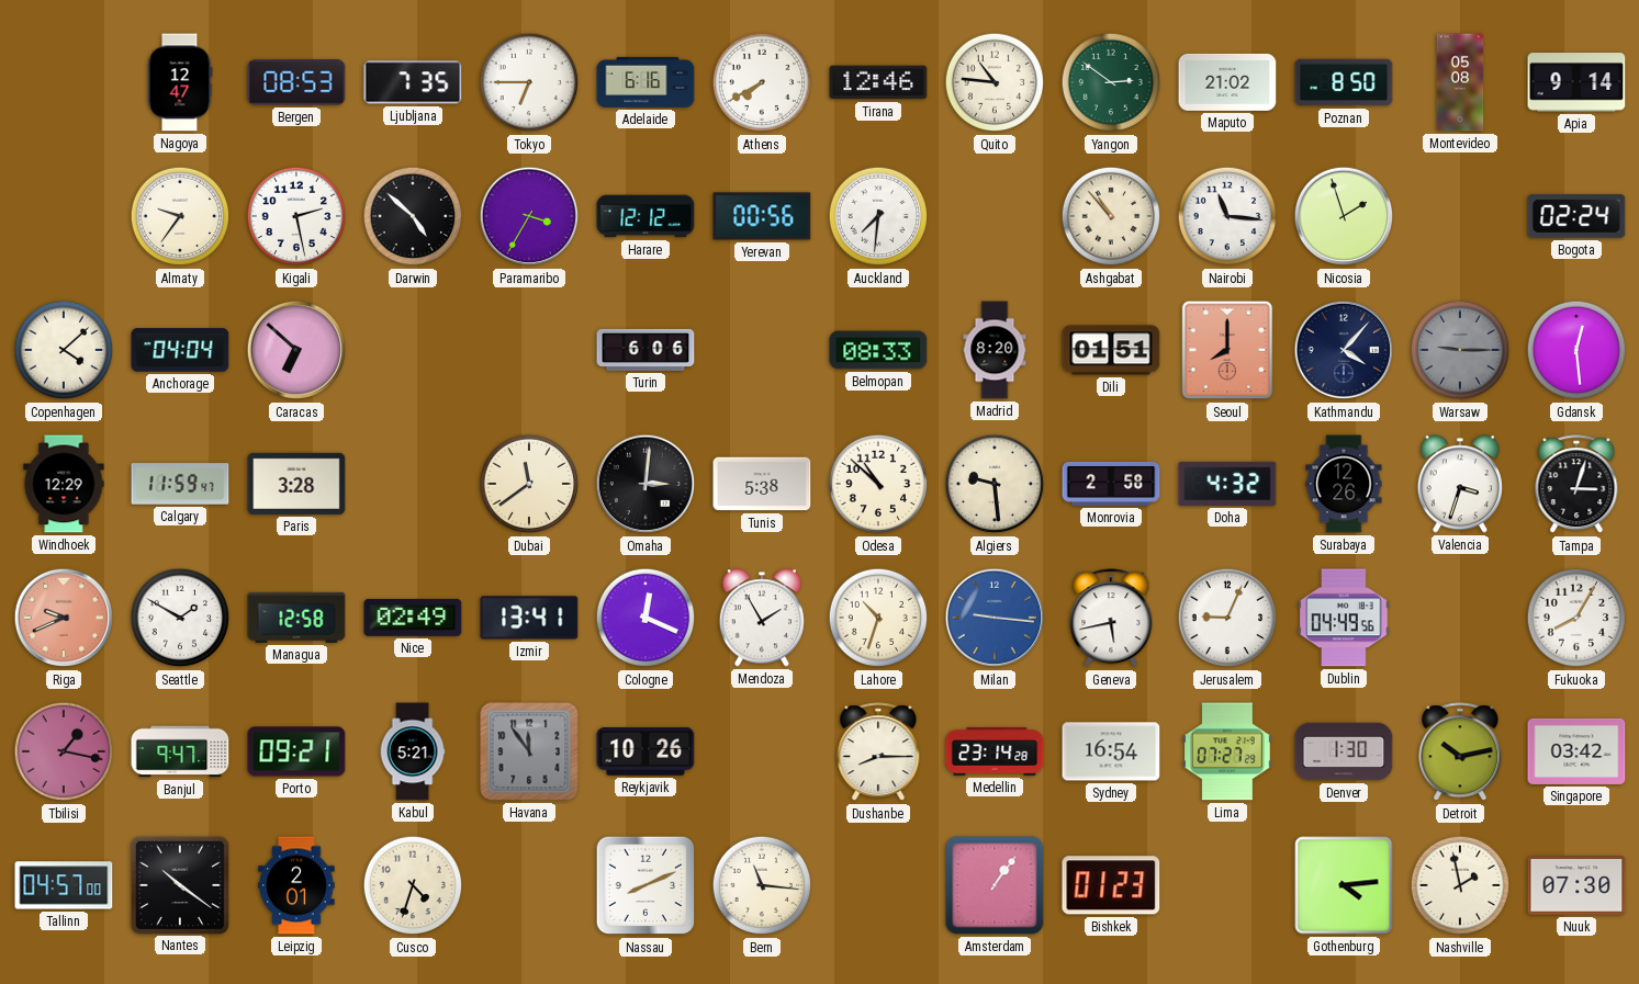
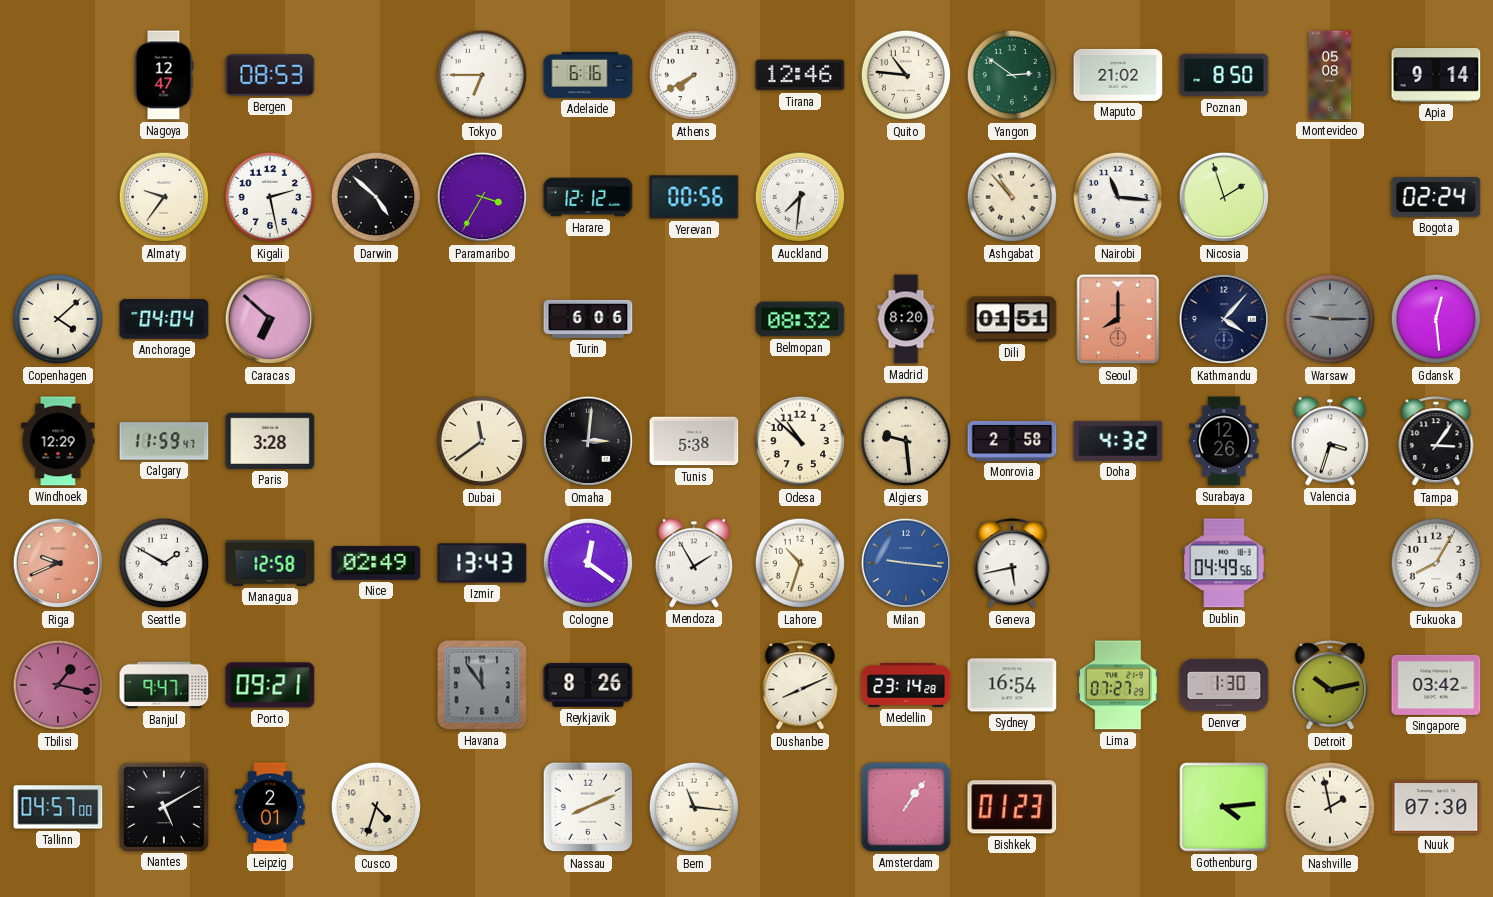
Ljubljana: 7:35 -> none (413, 82)
Belmopan: 08:33 -> 08:32 (800, 319)
Tampa: 3:03 -> 3:06 (1436, 442)
Izmir: 13:41 -> 13:43 (482, 563)
Cologne: 12:19 -> 12:21 (588, 563)
Jerusalem: 9:04 -> none (1227, 618)
Kabul: 5:21 -> none (413, 751)
Reykjavik: 10:26 -> 8:26 (588, 685)
Dushanbe: 8:15 -> 8:11 (800, 686)
Nantes: 10:21 -> 5:10 (163, 806)
